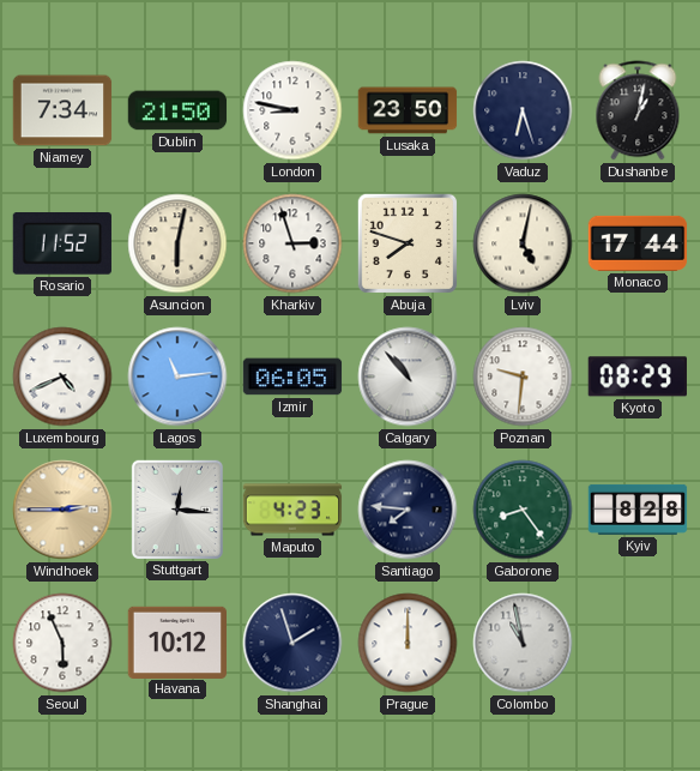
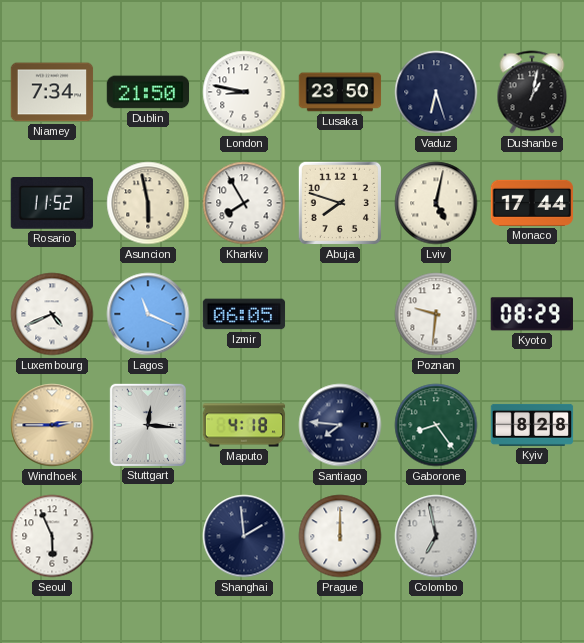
Asuncion: 6:02 -> 5:58 (148, 203)
Kharkiv: 2:57 -> 7:55 (244, 203)
Lagos: 11:14 -> 11:19 (148, 314)
Calgary: 10:53 -> none (408, 377)
Maputo: 4:23 -> 4:18 (244, 425)
Havana: 10:12 -> none (177, 642)
Shanghai: 1:57 -> 1:59 (244, 536)
Colombo: 10:58 -> 6:58 (436, 536)
